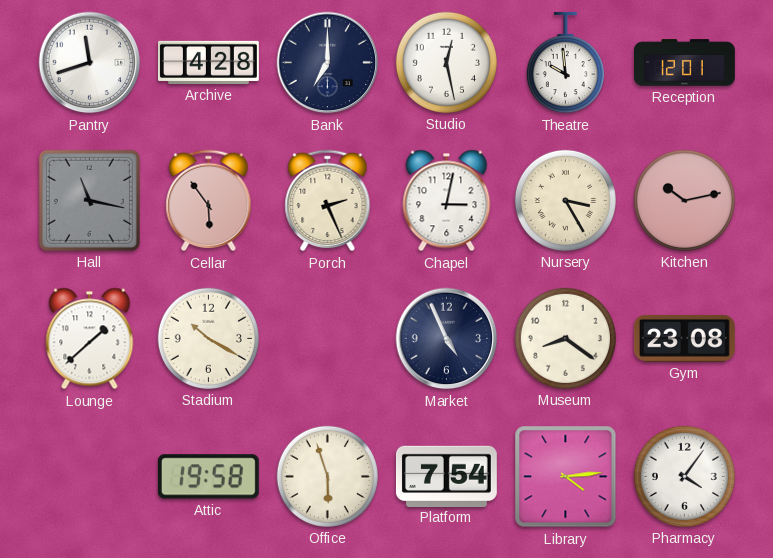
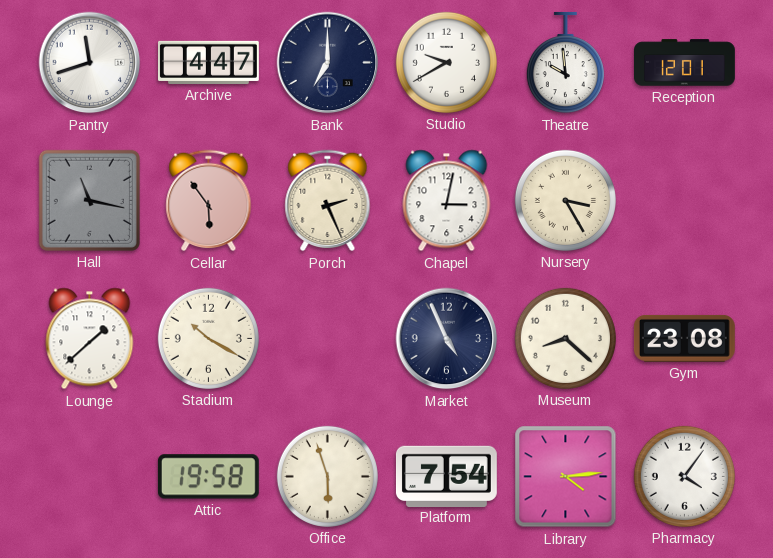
Archive: 4:28 -> 4:47 (209, 62)
Studio: 12:28 -> 9:40 (446, 62)
Kitchen: 10:13 -> none (684, 200)
Museum: 8:21 -> 8:22 (565, 338)
